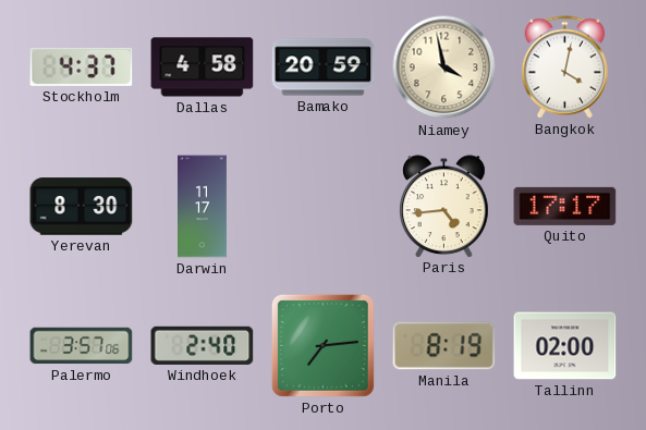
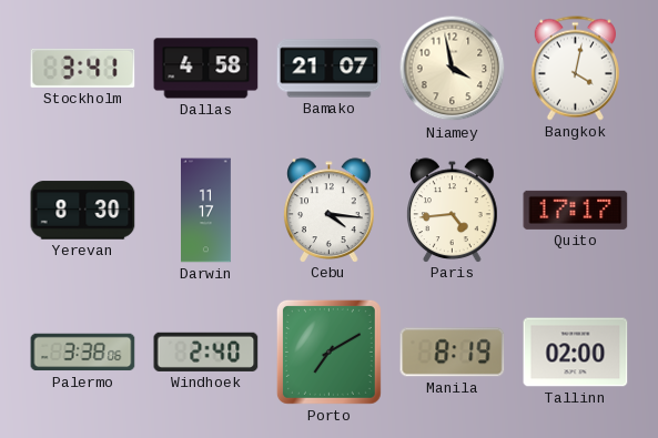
Stockholm: 4:37 -> 3:41 (83, 68)
Bamako: 20:59 -> 21:07 (330, 69)
Cebu: none -> 4:16 (330, 210)
Palermo: 3:57 -> 3:38 (83, 353)
Porto: 7:14 -> 7:10 (328, 352)
